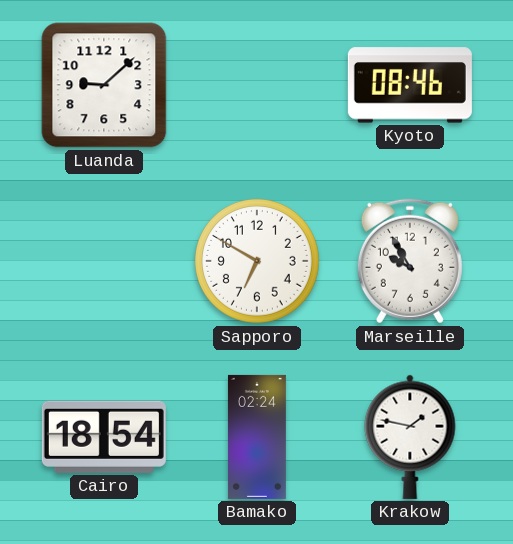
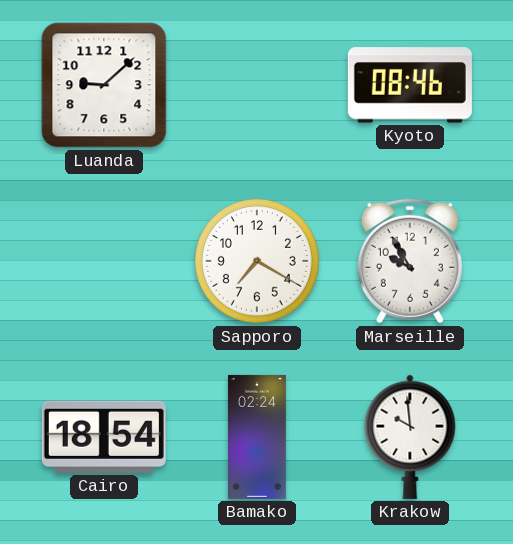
Sapporo: 6:50 -> 7:20 (258, 262)
Krakow: 1:47 -> 9:59 (410, 437)
